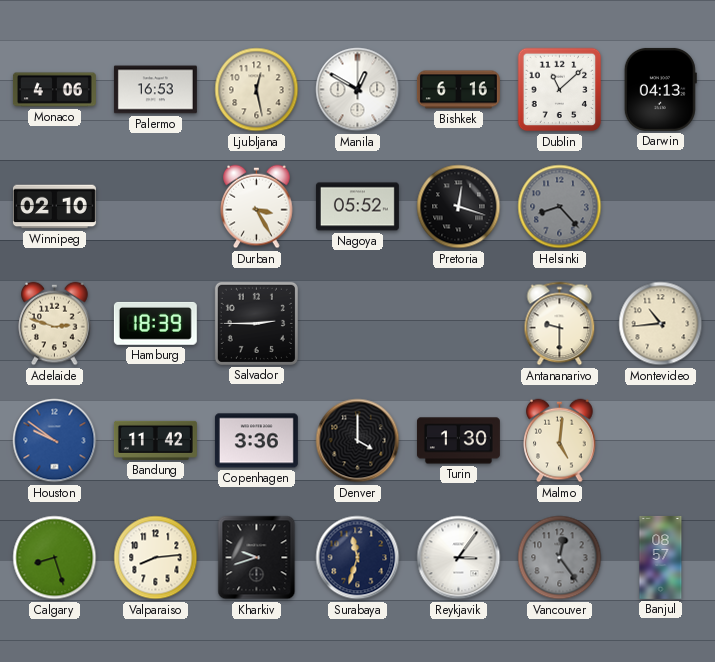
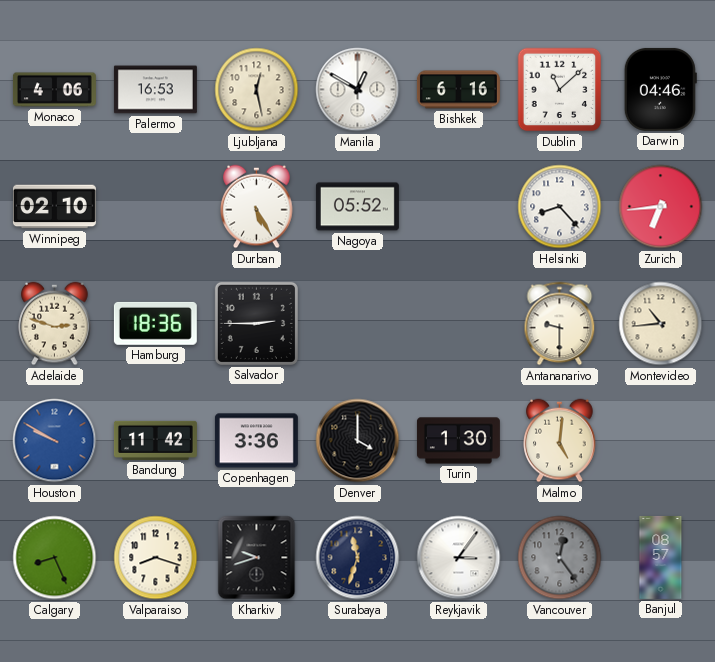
Darwin: 04:13 -> 04:46 (660, 89)
Durban: 3:25 -> 5:25 (257, 207)
Pretoria: 12:18 -> none (459, 207)
Helsinki dial: grey -> white (560, 207)
Zurich: none -> 6:44 (661, 207)
Hamburg: 18:39 -> 18:36 (155, 323)
Houston: 9:51 -> 9:50 (55, 441)
Calgary: 8:27 -> 8:26 (55, 558)
Valparaiso: 8:14 -> 8:18 (156, 558)
